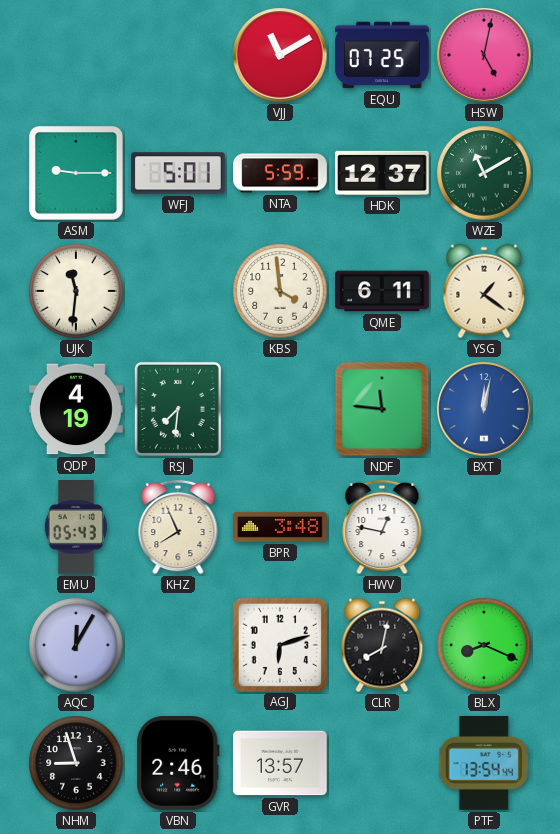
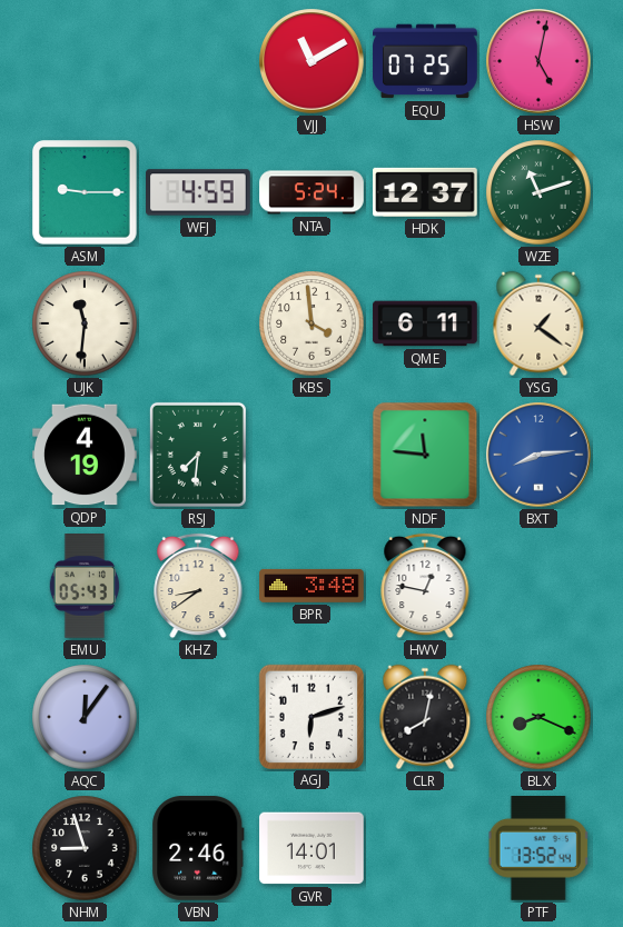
WFJ: 5:01 -> 4:59 (198, 192)
NTA: 5:59 -> 5:24 (311, 192)
WZE: 11:10 -> 11:12 (538, 192)
BXT: 12:02 -> 8:14 (538, 455)
KHZ: 7:56 -> 8:39 (198, 586)
AQC: 12:05 -> 12:06 (85, 717)
GVR: 13:57 -> 14:01 (311, 848)
PTF: 13:54 -> 13:52 (538, 849)
